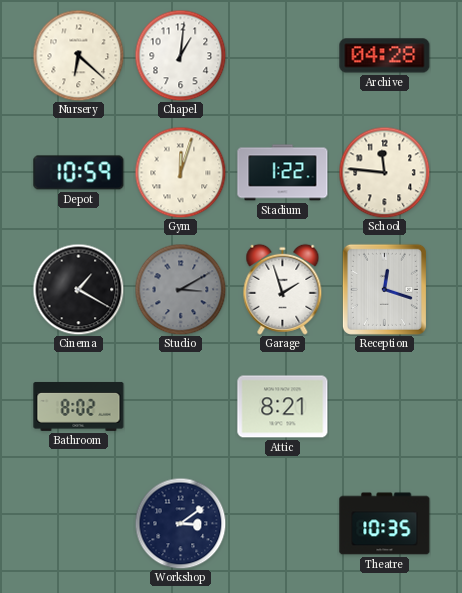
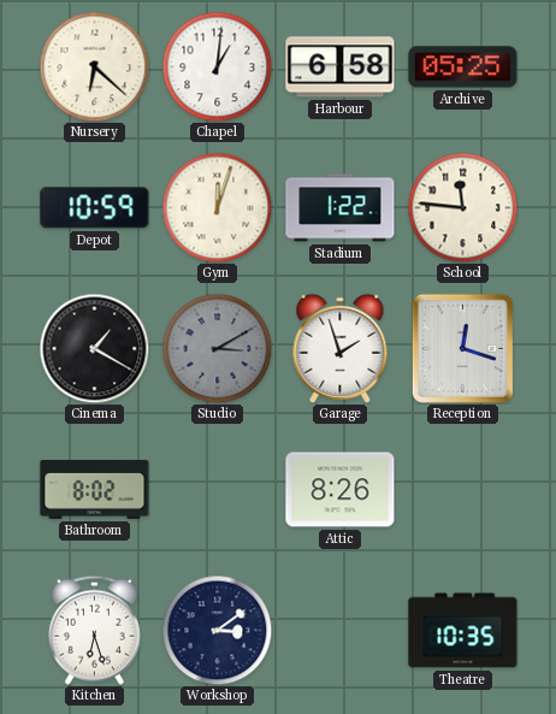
Harbour: none -> 6:58 (341, 67)
Archive: 04:28 -> 05:25 (463, 67)
Attic: 8:21 -> 8:26 (341, 490)
Kitchen: none -> 6:27 (94, 630)
